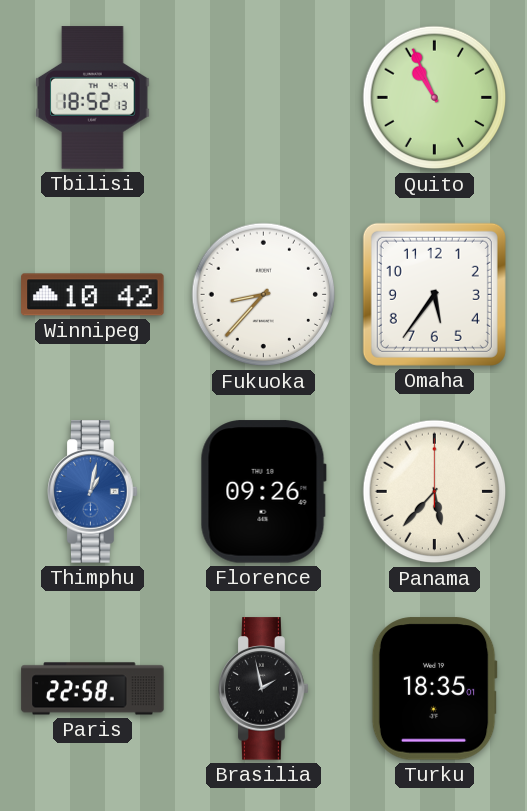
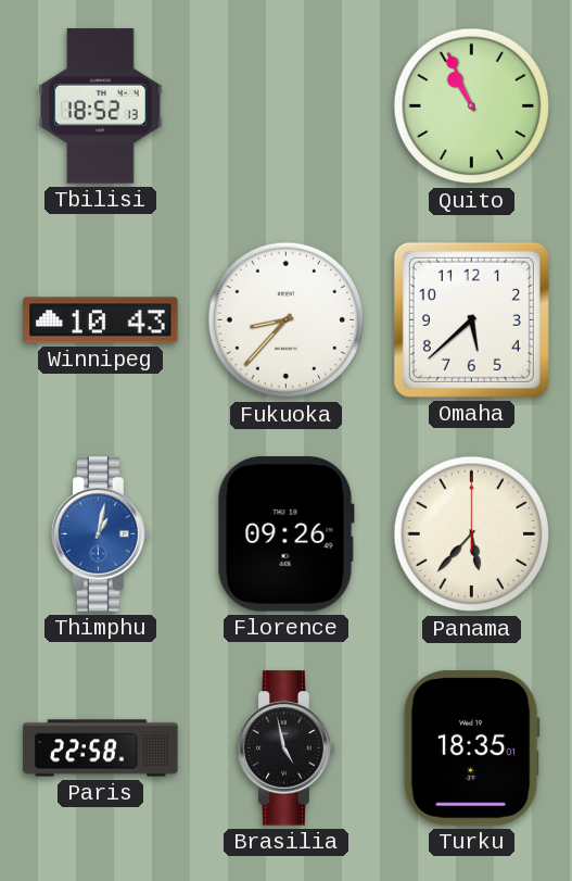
Winnipeg: 10:42 -> 10:43 (101, 320)
Omaha: 5:36 -> 5:38 (471, 319)
Brasilia: 1:58 -> 4:58 (287, 748)
